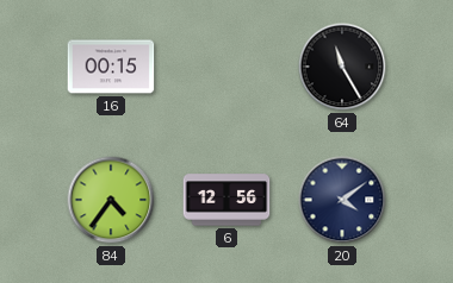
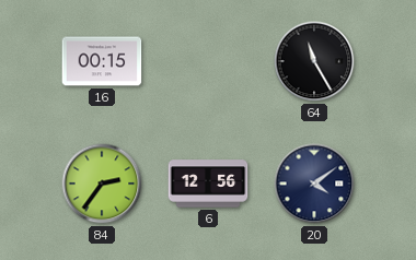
84: 4:36 -> 2:36 (102, 184)
